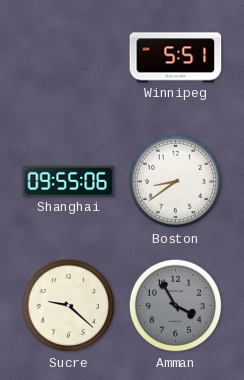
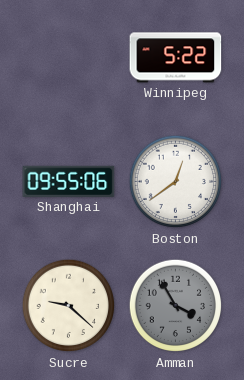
Winnipeg: 5:51 -> 5:22 (176, 58)
Boston: 8:39 -> 12:39 (176, 182)
